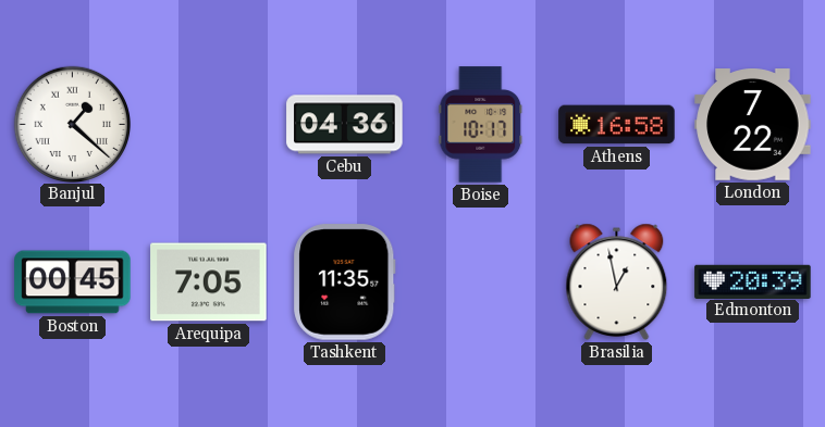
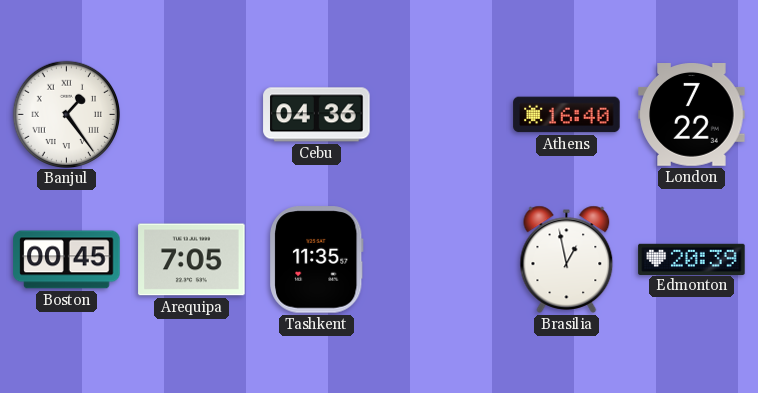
Banjul: 1:22 -> 1:24 (66, 114)
Boise: 10:17 -> none (481, 125)
Athens: 16:58 -> 16:40 (567, 115)
